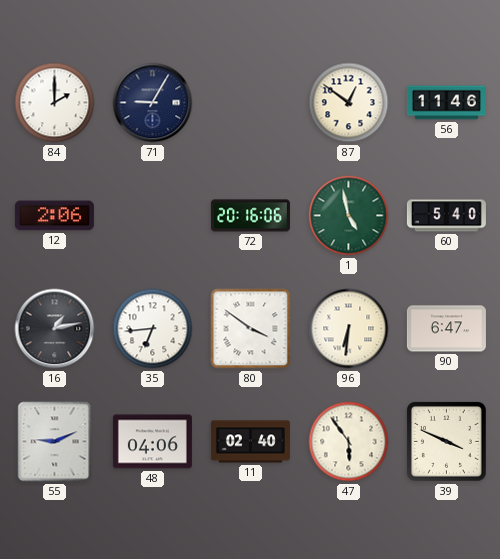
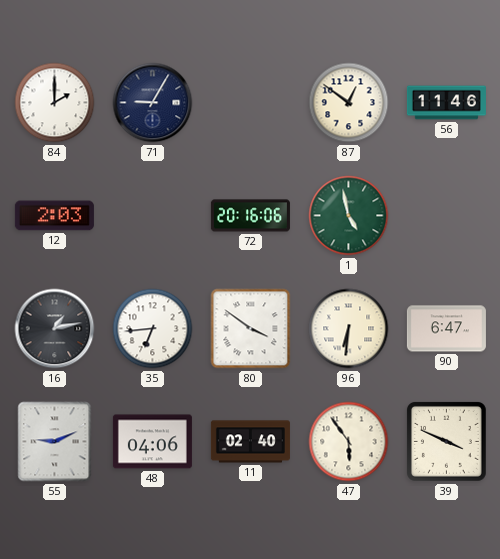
12: 2:06 -> 2:03 (54, 216)
60: 5:40 -> none (446, 216)
